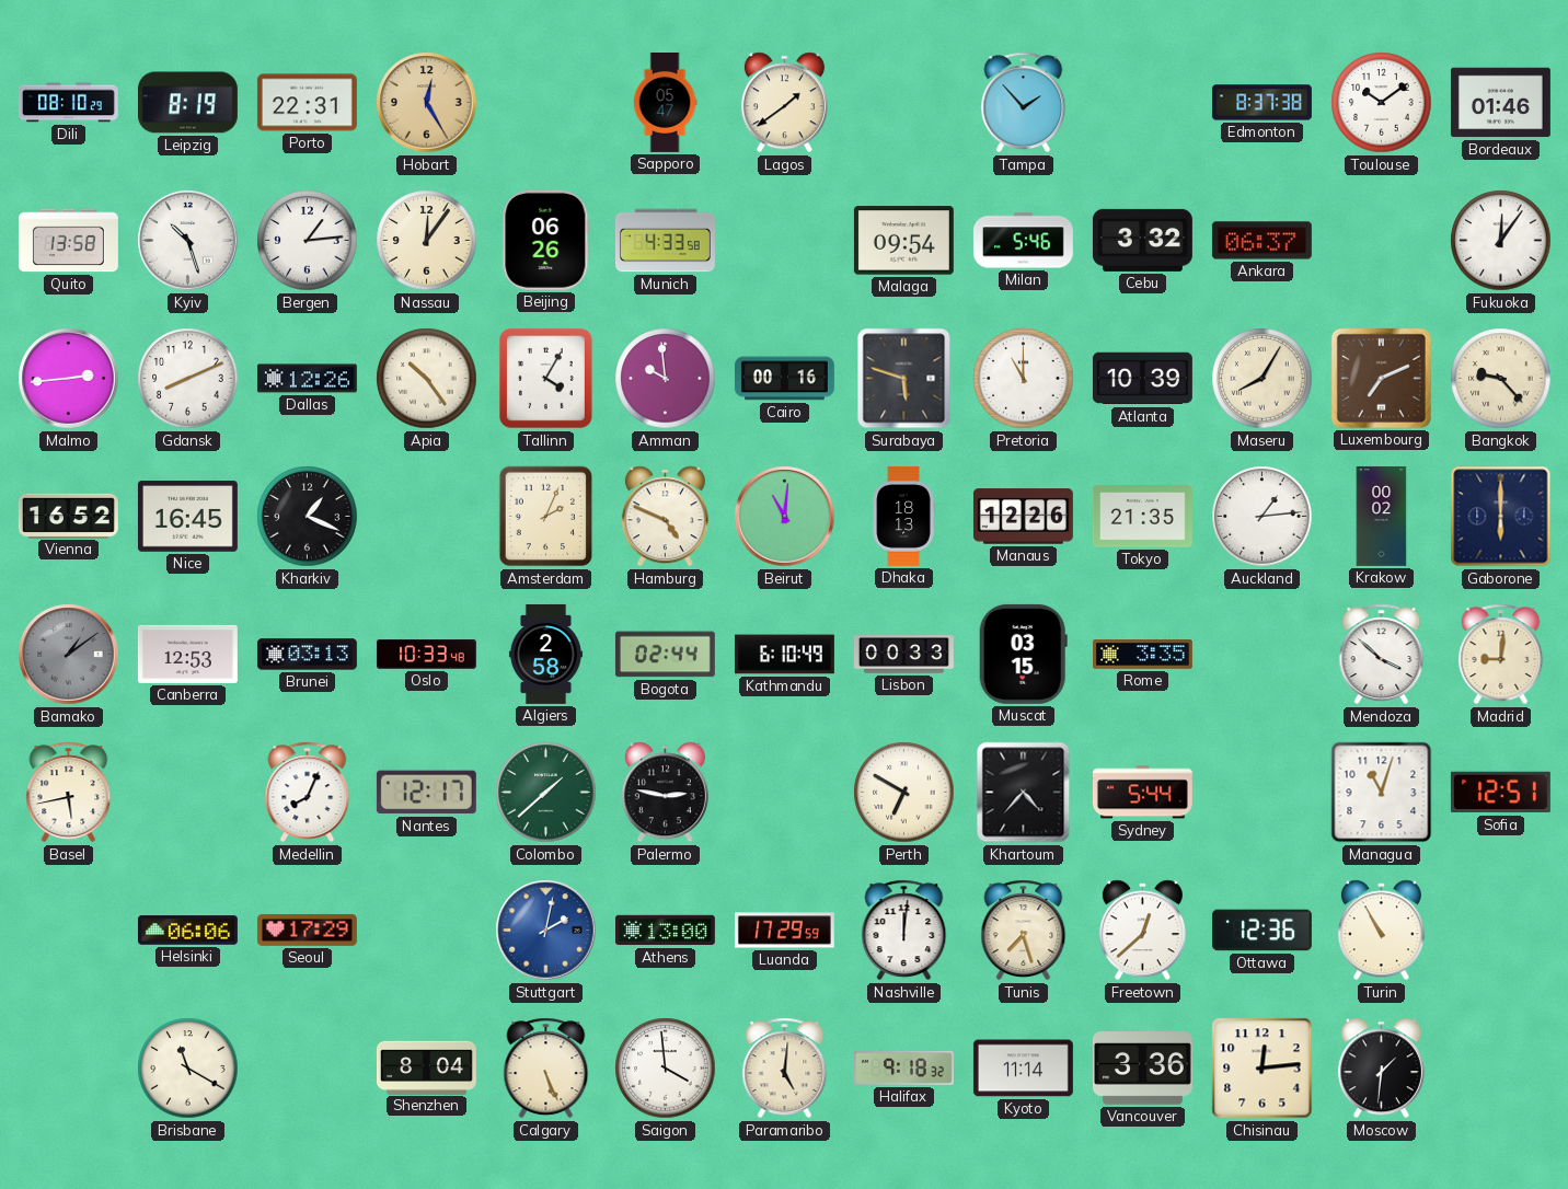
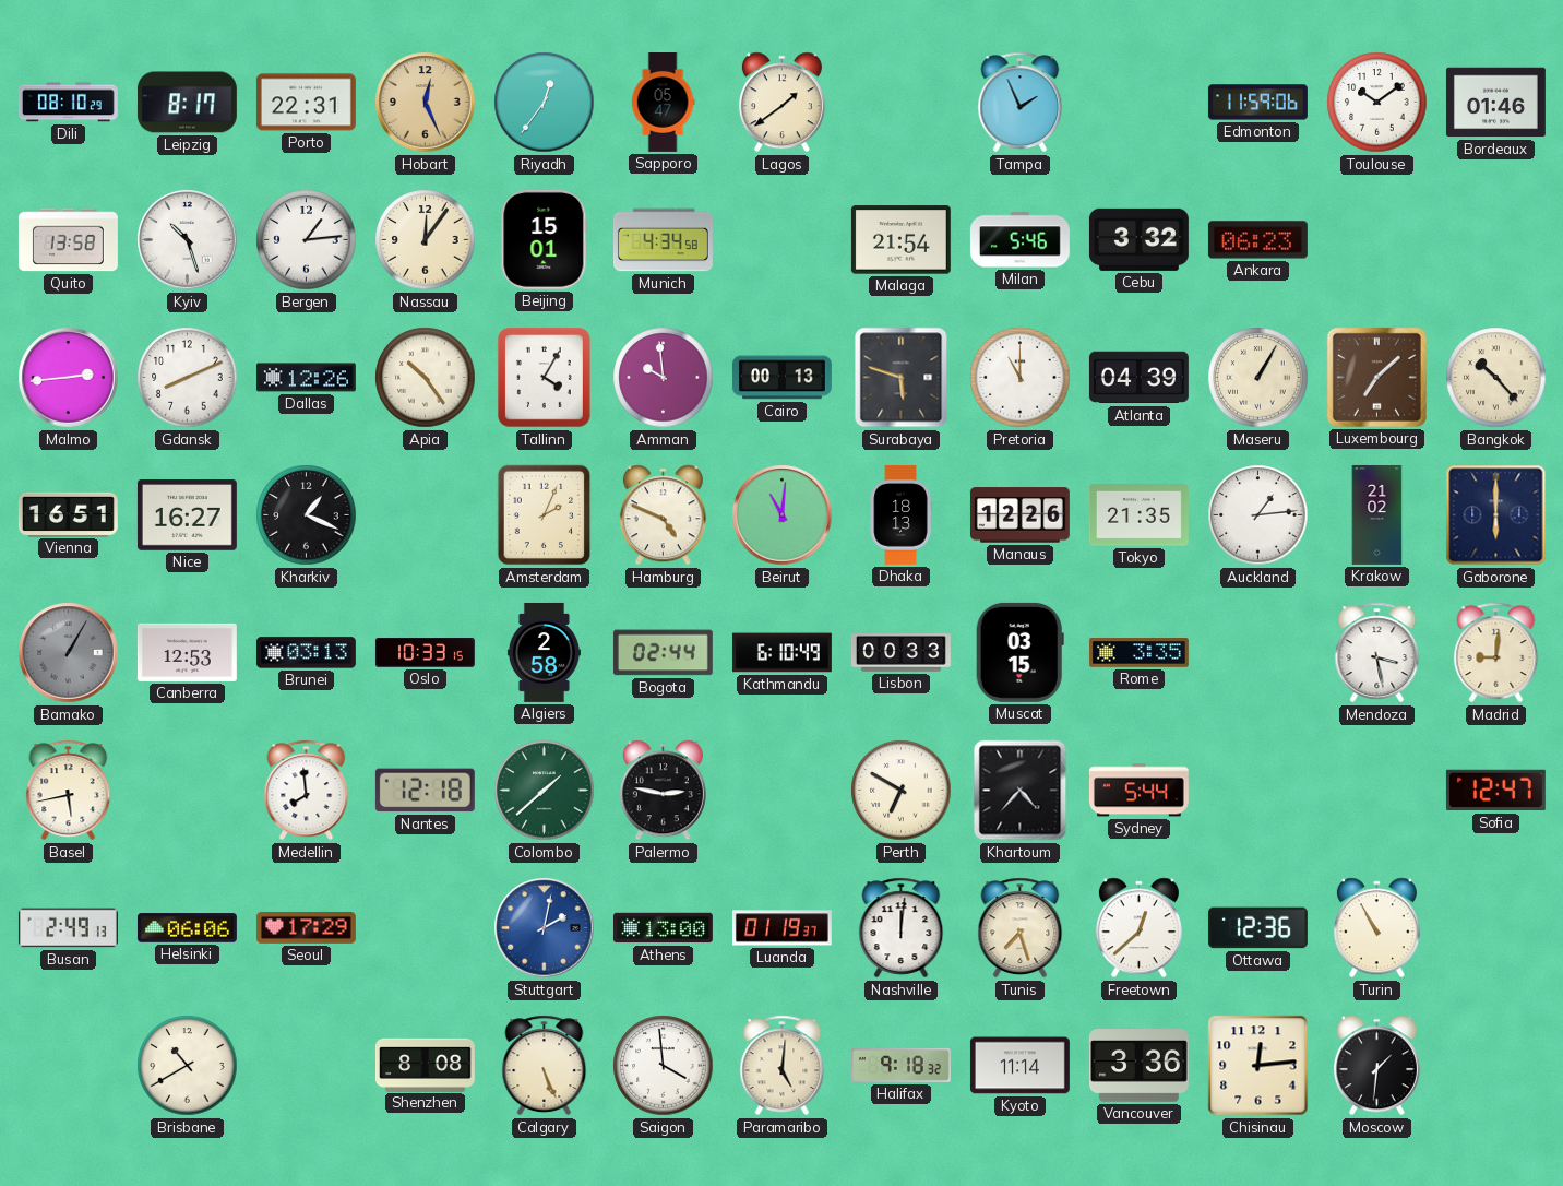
Leipzig: 8:19 -> 8:17 (187, 103)
Hobart: 12:25 -> 12:26 (426, 103)
Riyadh: none -> 12:36 (545, 103)
Tampa: 1:53 -> 1:56 (1021, 103)
Edmonton: 8:37 -> 11:59 (1257, 103)
Beijing: 06:26 -> 15:01 (545, 239)
Munich: 4:33 -> 4:34 (663, 240)
Malaga: 09:54 -> 21:54 (900, 240)
Ankara: 06:37 -> 06:23 (1257, 240)
Fukuoka: 12:06 -> none (1501, 241)
Cairo: 00:16 -> 00:13 (781, 378)
Atlanta: 10:39 -> 04:39 (1138, 378)
Maseru: 8:05 -> 1:05 (1258, 378)
Luxembourg: 7:11 -> 7:08 (1376, 377)
Bangkok: 9:23 -> 10:23 (1496, 378)
Vienna: 16:52 -> 16:51 (68, 514)
Nice: 16:45 -> 16:27 (187, 515)
Krakow: 00:02 -> 21:02 (1377, 514)
Bamako: 1:09 -> 1:05 (69, 653)
Oslo: 10:33:48 -> 10:33:15 (425, 653)
Mendoza: 3:52 -> 3:28 (1377, 653)
Medellin: 8:04 -> 7:59 (307, 791)
Nantes: 12:17 -> 12:18 (425, 791)
Managua: 11:03 -> none (1382, 793)
Sofia: 12:51 -> 12:47 (1495, 791)
Busan: none -> 2:49 (68, 928)
Luanda: 17:29 -> 01:19 (781, 928)
Brisbane: 11:20 -> 10:40 (188, 1066)
Shenzhen: 8:04 -> 8:08 (425, 1065)
